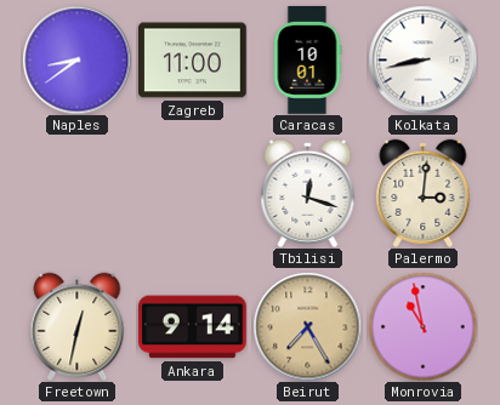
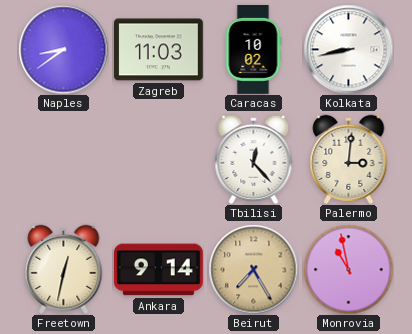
Zagreb: 11:00 -> 11:03 (159, 50)
Caracas: 10:01 -> 10:02 (253, 50)
Tbilisi: 12:18 -> 12:23 (254, 159)
